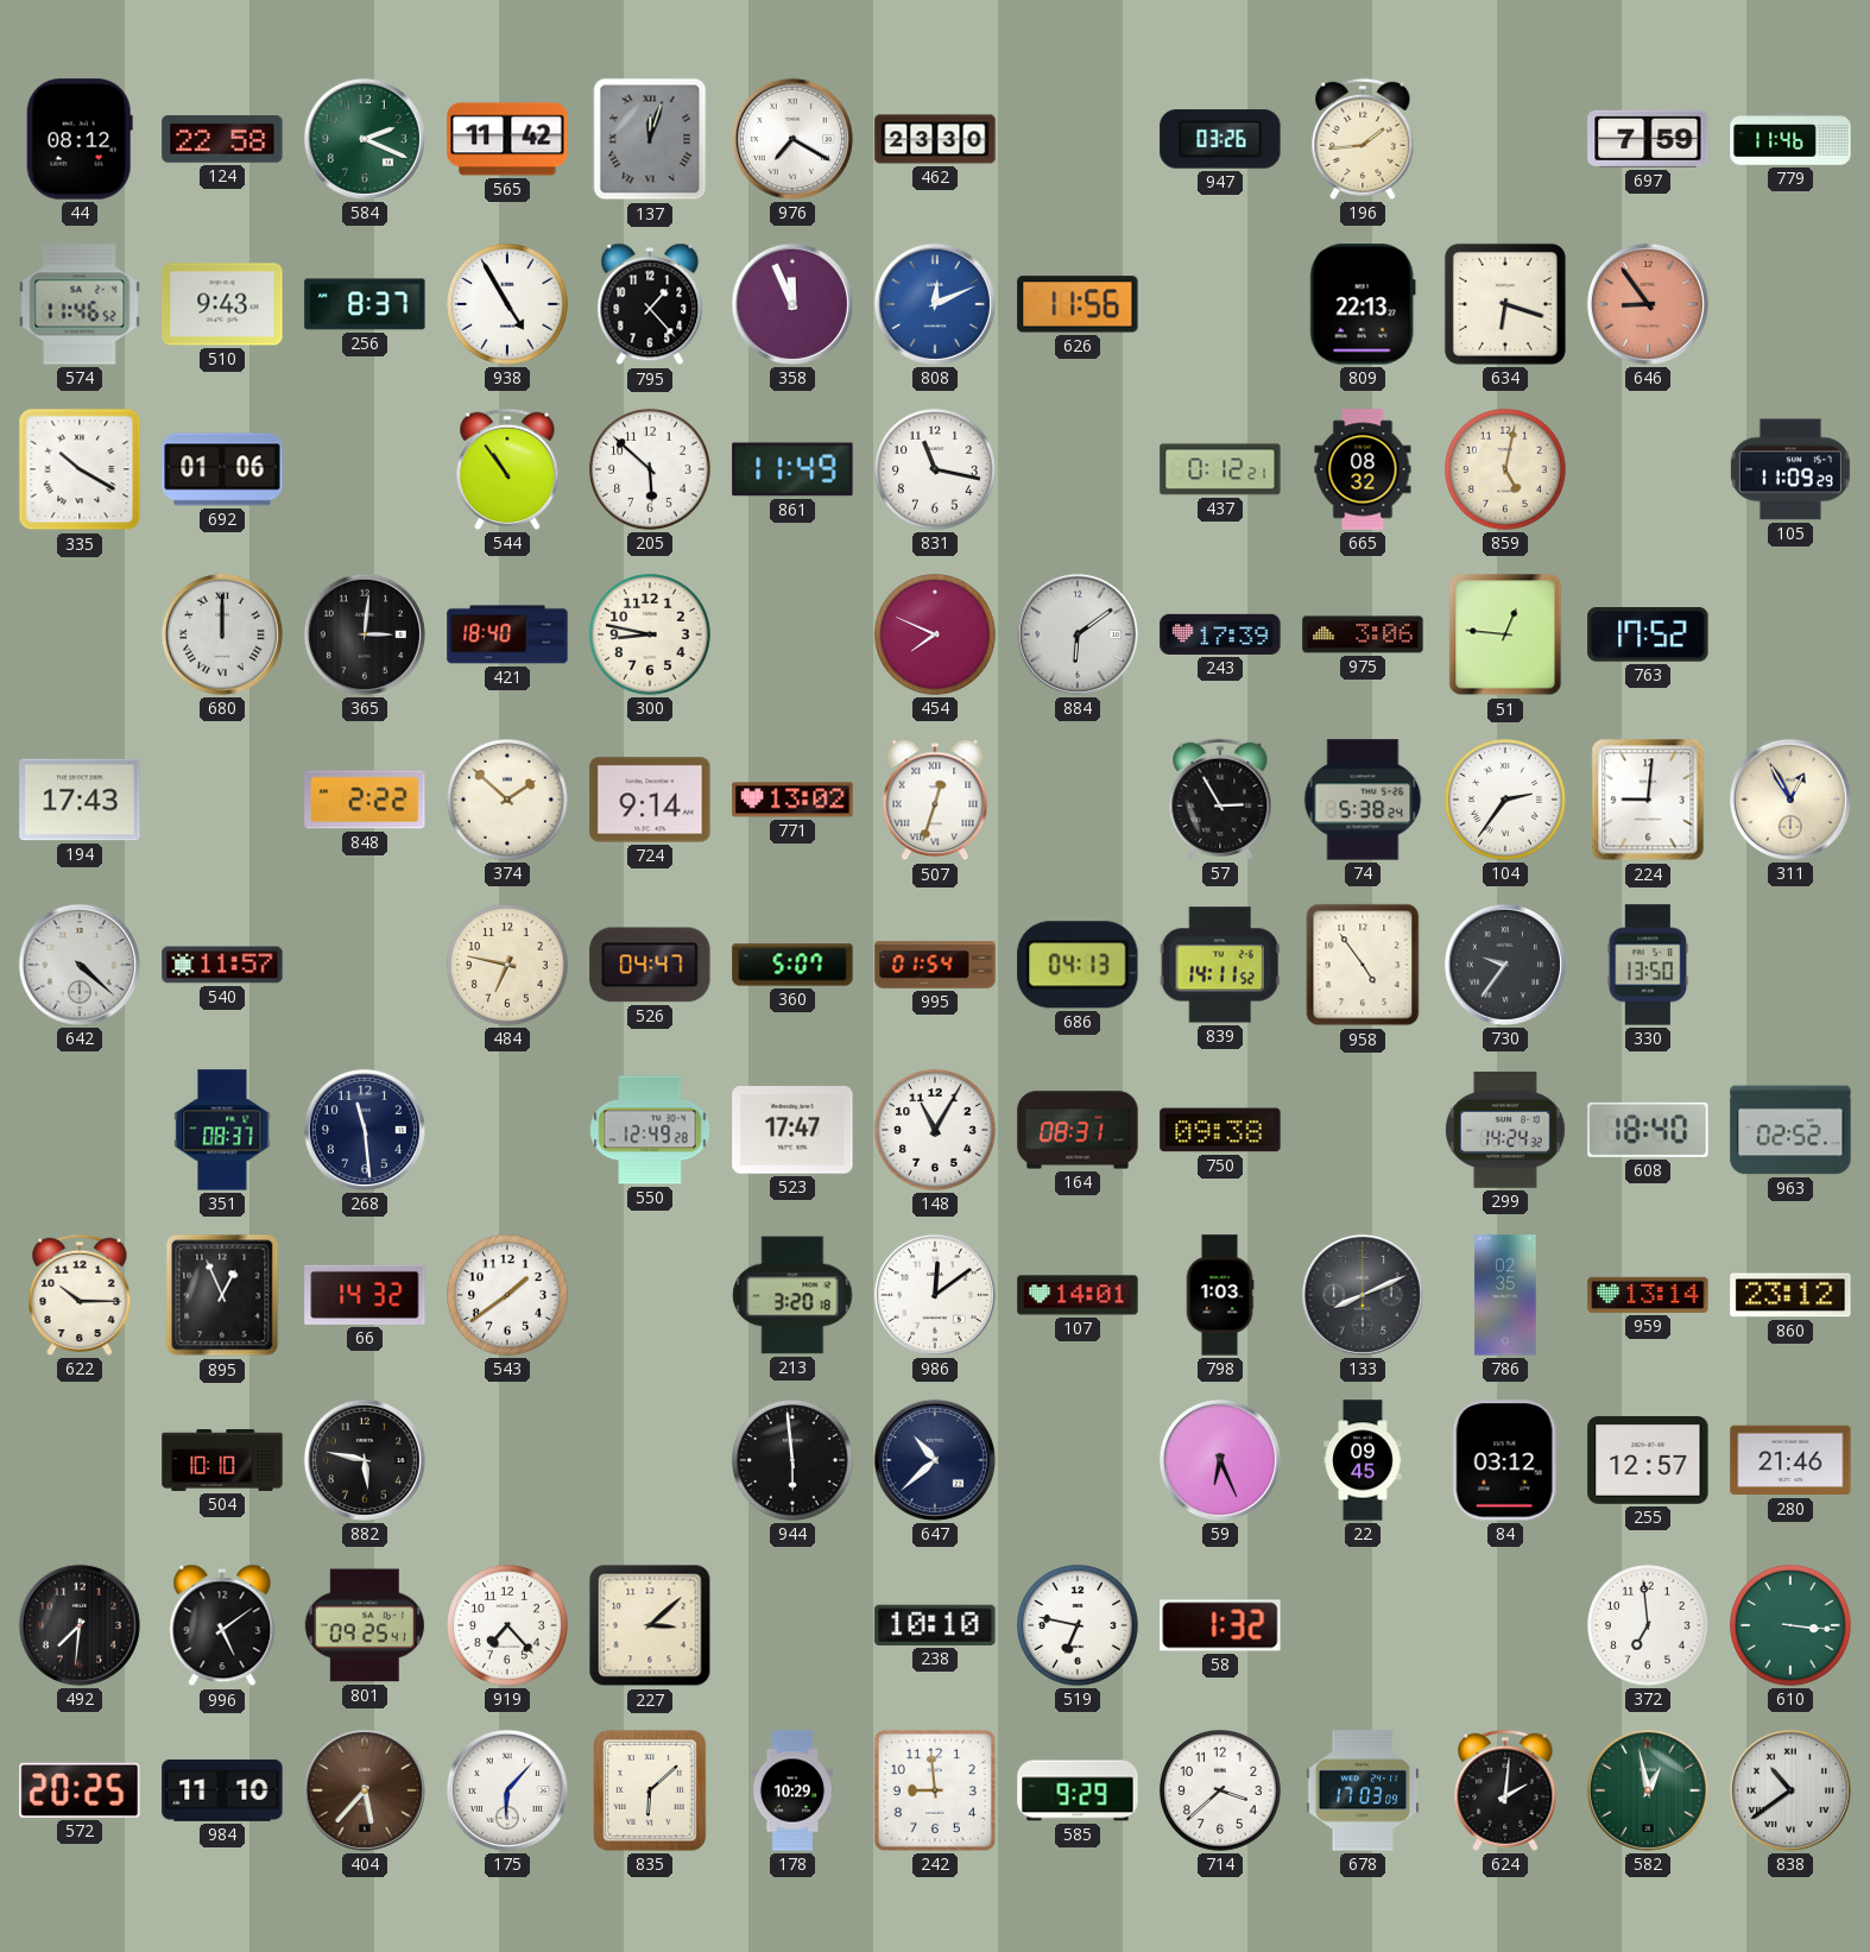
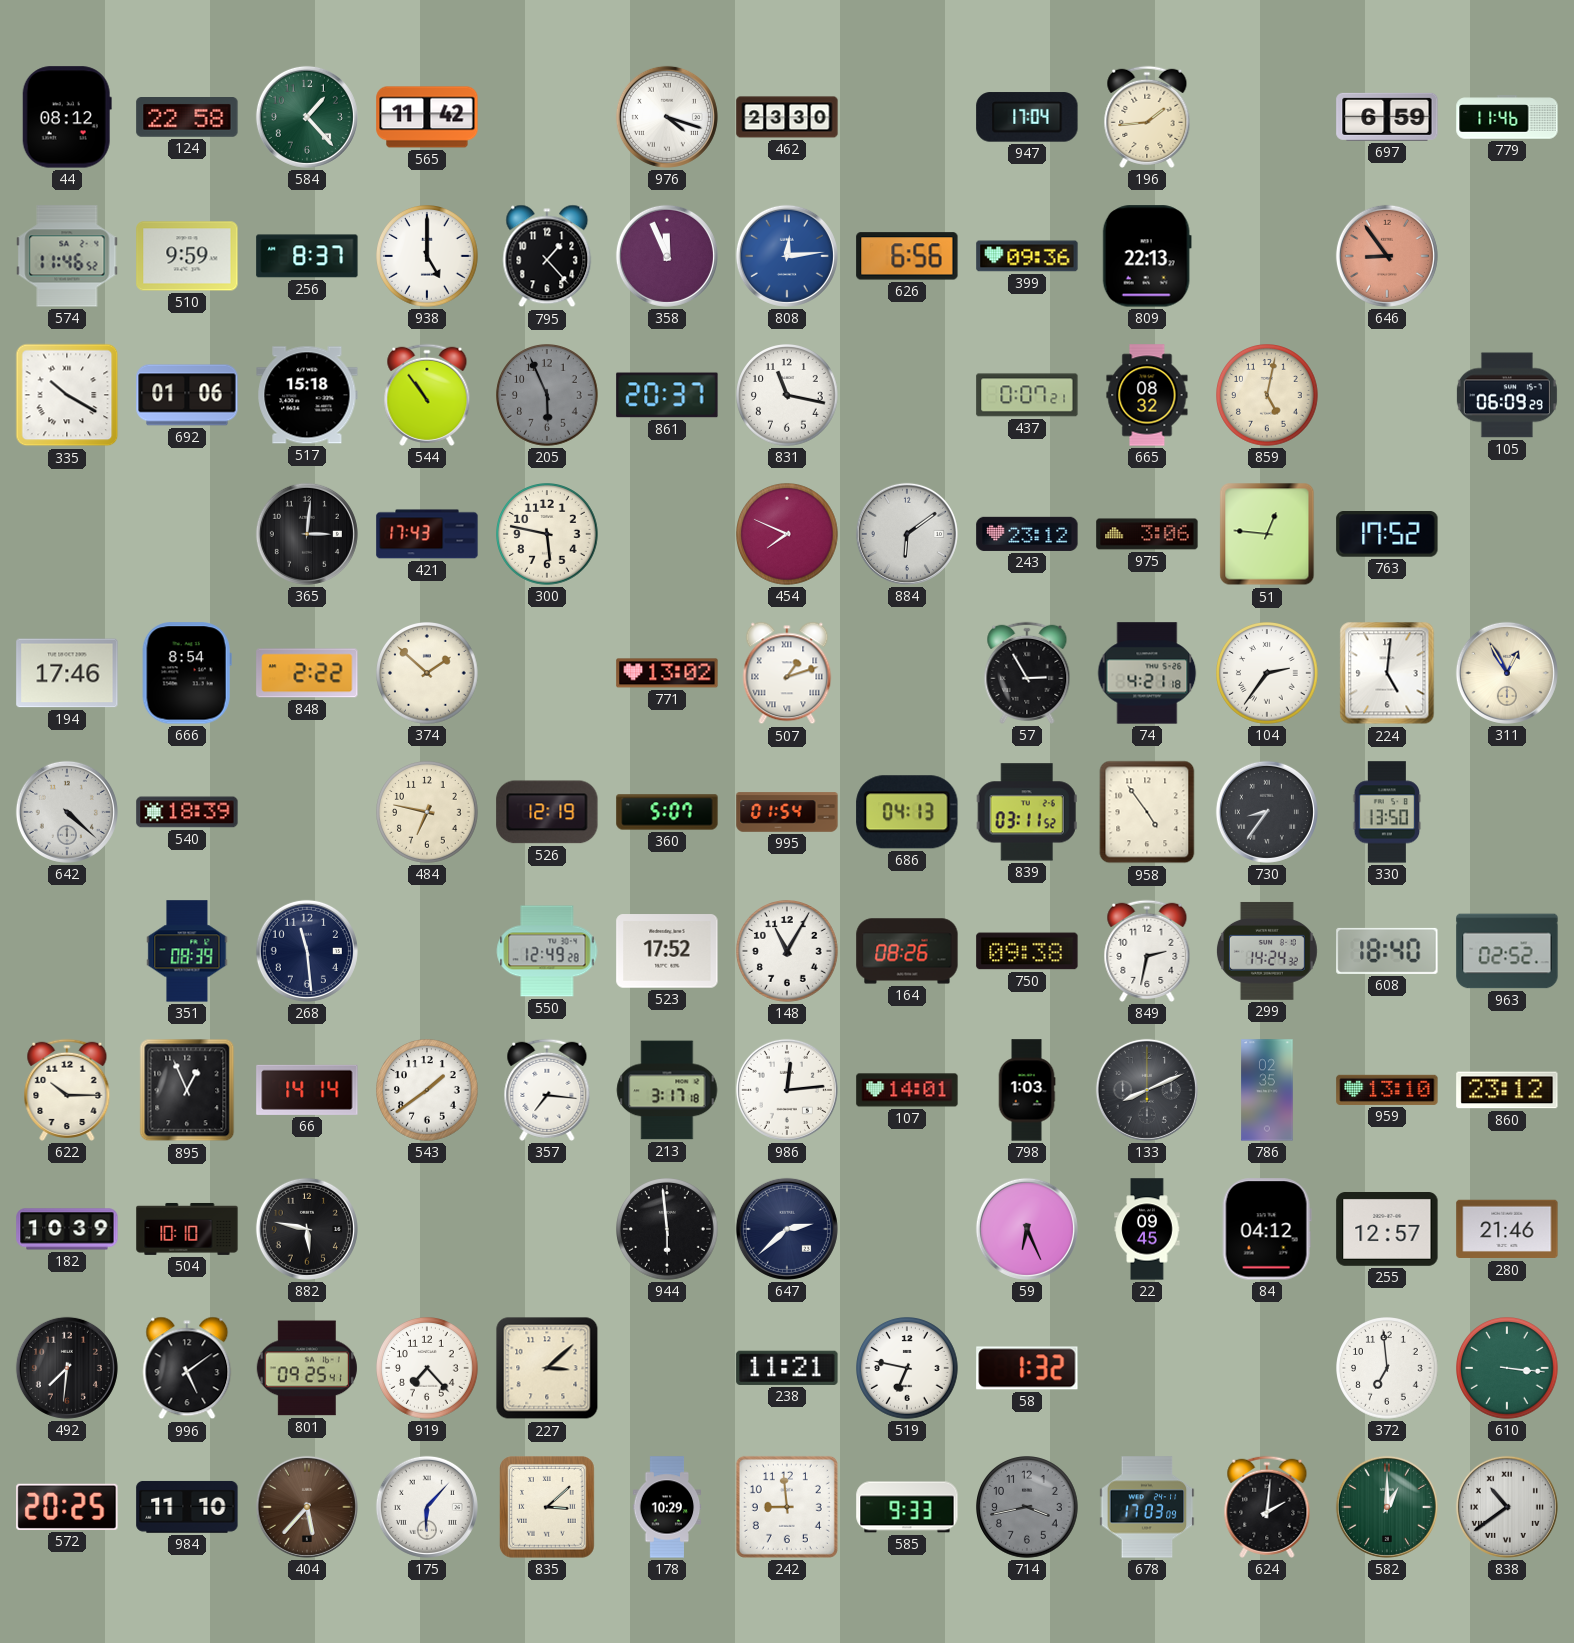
584: 2:19 -> 1:23 (307, 117)
137: 12:03 -> none (650, 139)
976: 7:20 -> 4:18 (667, 117)
947: 03:26 -> 17:04 (1027, 117)
697: 7:59 -> 6:59 (1387, 117)
510: 9:43 -> 9:59 (187, 256)
938: 4:55 -> 5:00 (427, 256)
808: 12:11 -> 12:14 (787, 256)
626: 11:56 -> 6:56 (907, 256)
399: none -> 09:36 (1027, 256)
634: 6:18 -> none (1505, 304)
517: none -> 15:18 (307, 395)
205: 5:52 -> 5:56 (547, 395)
205 dial: white -> grey (547, 395)
861: 11:49 -> 20:37 (667, 395)
437: 0:12 -> 0:07 (1027, 395)
105: 11:09 -> 06:09 (1507, 395)
680: 12:00 -> none (222, 634)
421: 18:40 -> 17:43 (427, 534)
300: 8:47 -> 5:47 (547, 534)
243: 17:39 -> 23:12 (1027, 534)
194: 17:43 -> 17:46 (67, 673)
666: none -> 8:54 (187, 673)
724: 9:14 -> none (650, 800)
507: 12:33 -> 1:12 (787, 673)
74: 5:38 -> 4:21 (1147, 673)
224: 9:01 -> 5:01 (1387, 673)
540: 11:57 -> 18:39 (187, 812)
526: 04:47 -> 12:19 (547, 812)
839: 14:11 -> 03:11 (1027, 812)
730: 9:36 -> 8:36 (1267, 812)
351: 08:37 -> 08:39 (187, 951)
523: 17:47 -> 17:52 (667, 951)
164: 08:31 -> 08:26 (907, 951)
849: none -> 2:32 (1147, 951)
66: 14:32 -> 14:14 (307, 1090)
357: none -> 7:16 (547, 1090)
213: 3:20 -> 3:17 (667, 1090)
986: 12:09 -> 12:14 (787, 1090)
959: 13:14 -> 13:10 (1387, 1090)
182: none -> 10:39 (67, 1229)
647: 10:38 -> 2:38 (787, 1229)
84: 03:12 -> 04:12 (1267, 1229)
238: 10:10 -> 11:21 (787, 1368)
835: 6:08 -> 3:08 (547, 1507)
585: 9:29 -> 9:33 (907, 1507)
714: 3:38 -> 3:43 (1027, 1507)
714 dial: white -> grey (1027, 1507)
582: 12:58 -> 1:00 (1387, 1507)
